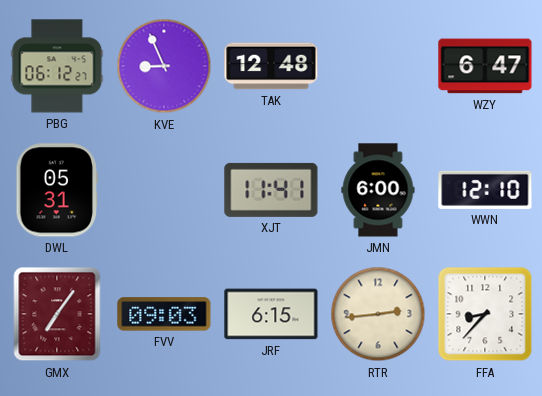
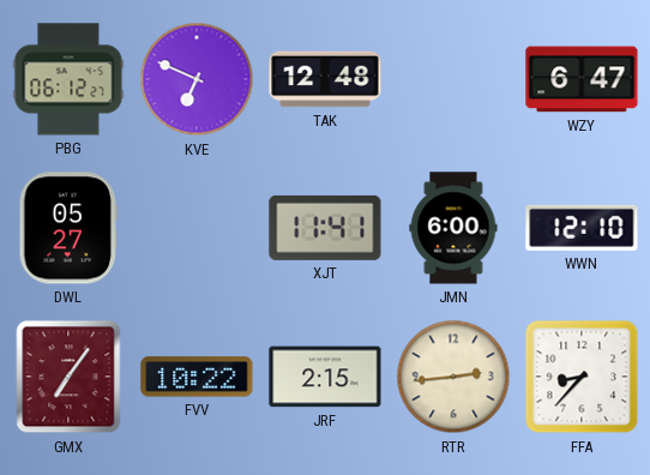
KVE: 8:56 -> 6:49 (197, 79)
DWL: 05:31 -> 05:27 (67, 228)
FVV: 09:03 -> 10:22 (197, 377)
JRF: 6:15 -> 2:15 (325, 377)
